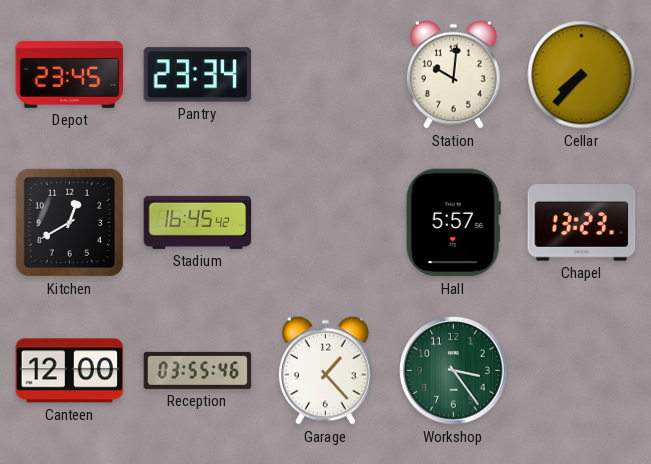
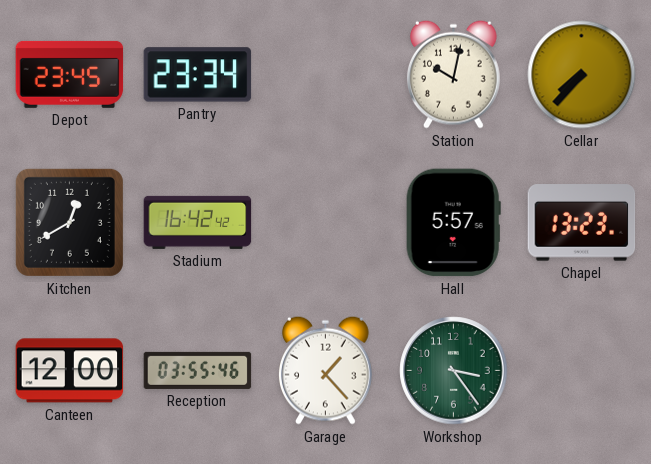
Station: 10:01 -> 10:02 (454, 74)
Stadium: 16:45 -> 16:42 (198, 222)
